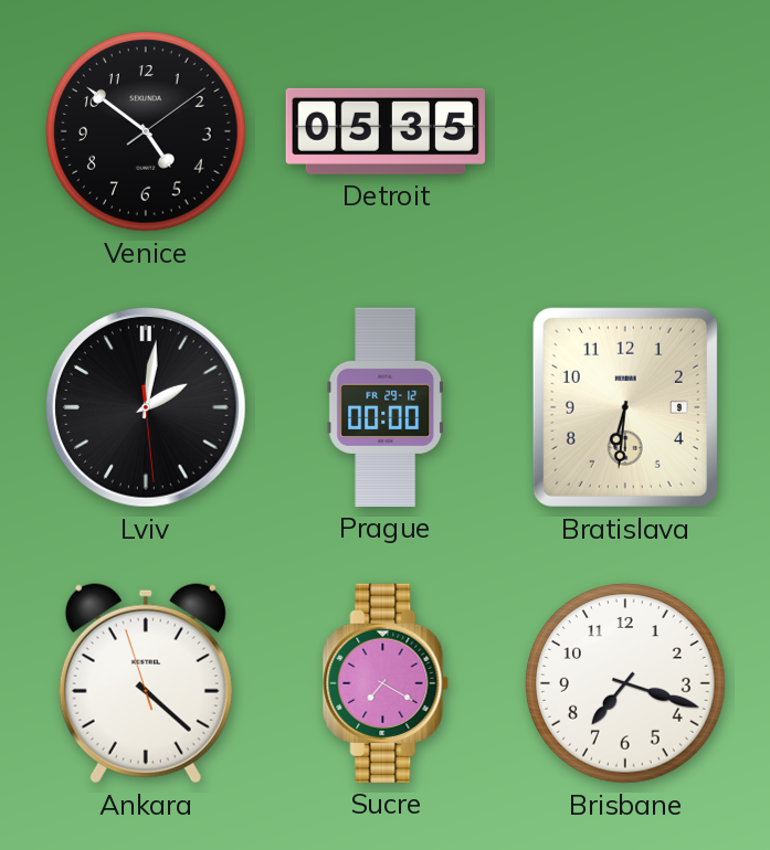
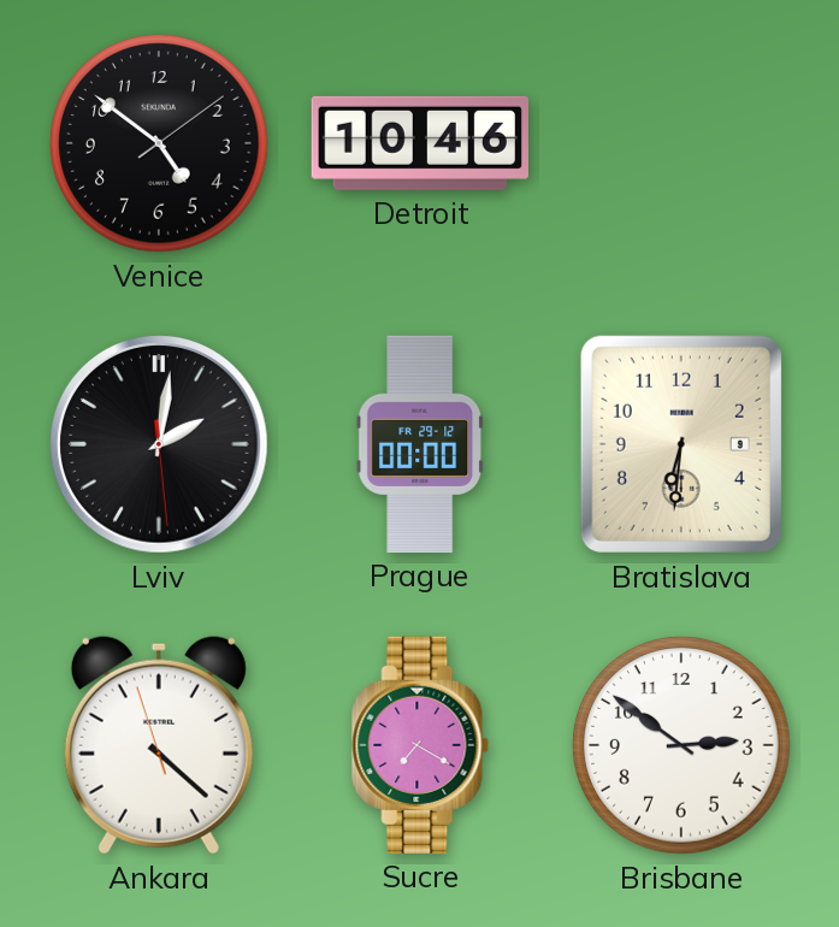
Detroit: 05:35 -> 10:46 (420, 143)
Brisbane: 7:18 -> 2:51 (681, 745)
